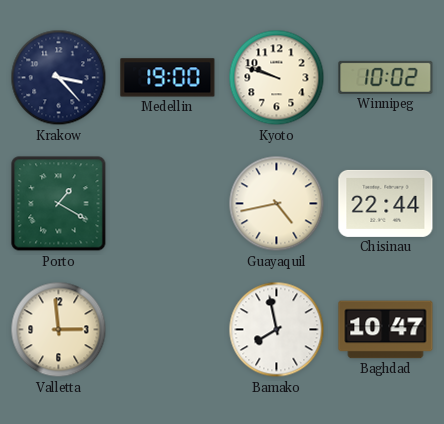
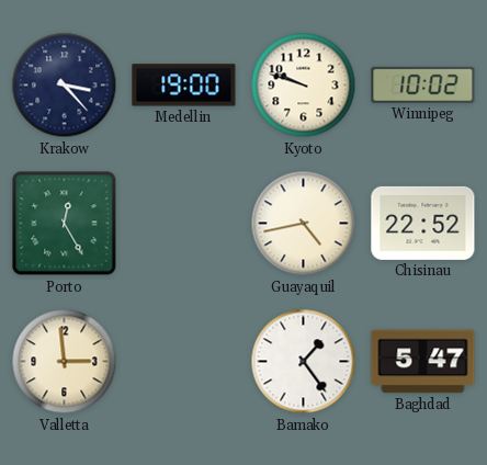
Porto: 1:20 -> 12:25 (65, 224)
Chisinau: 22:44 -> 22:52 (423, 223)
Bamako: 7:58 -> 1:24 (304, 362)
Baghdad: 10:47 -> 5:47 (423, 362)
